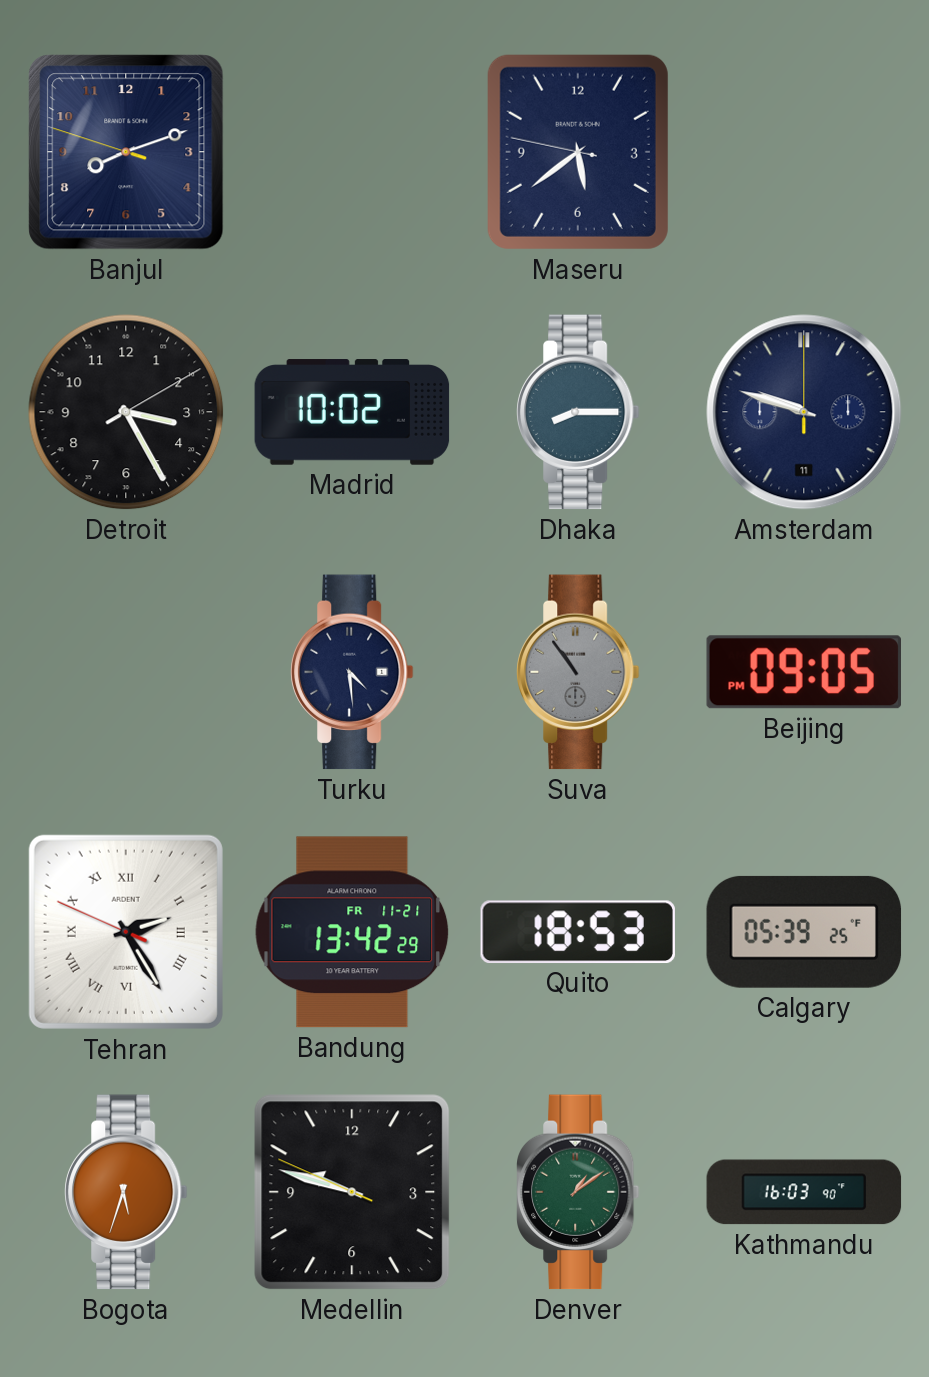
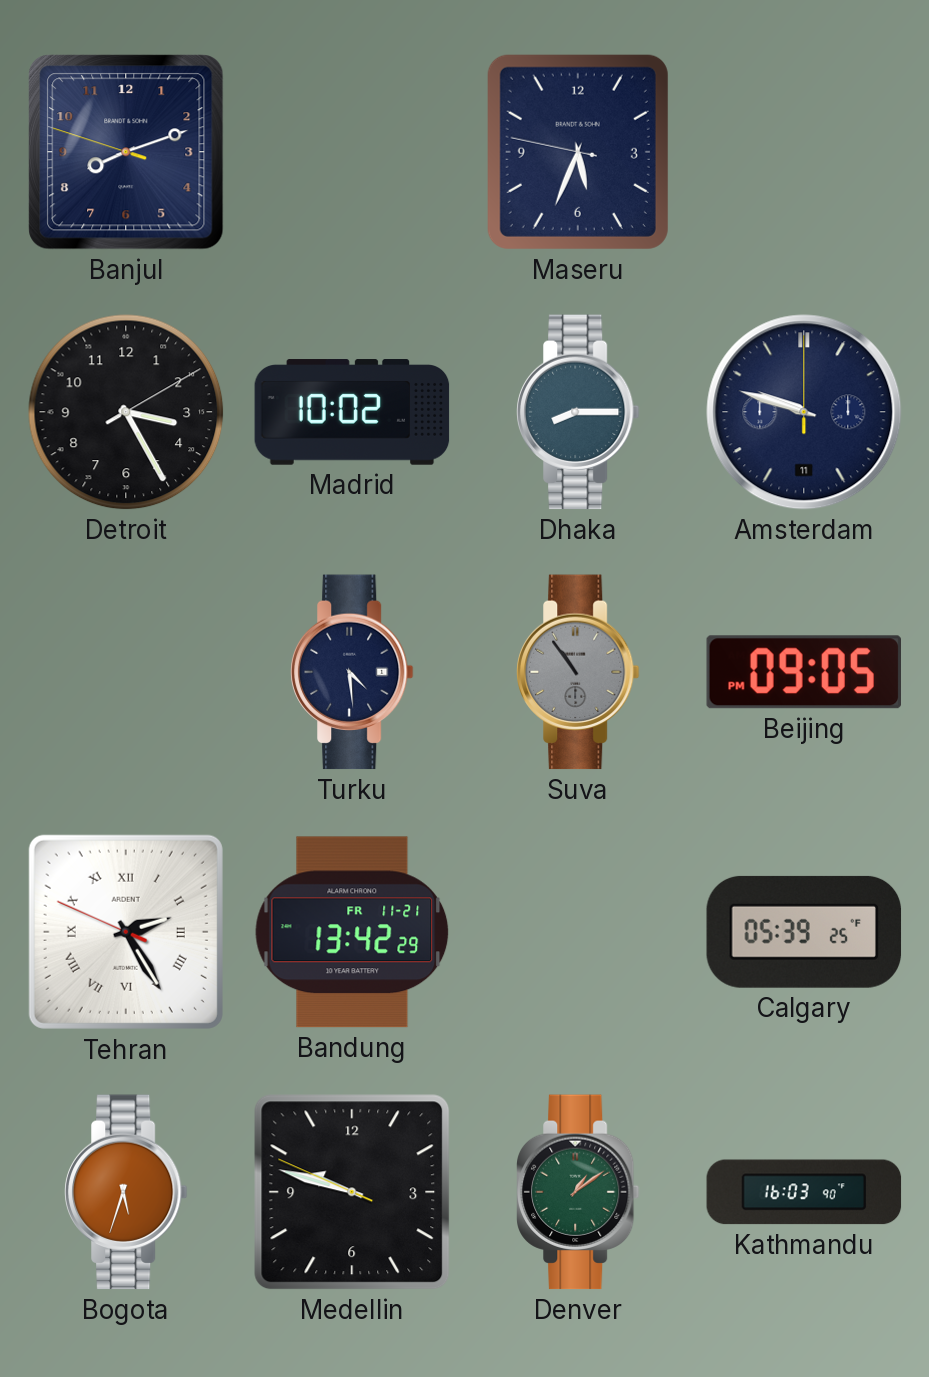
Maseru: 5:38 -> 5:33 (578, 152)
Quito: 18:53 -> none (578, 932)
